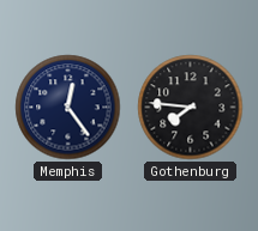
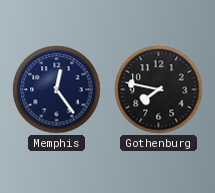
Gothenburg: 7:46 -> 7:47 (159, 90)
